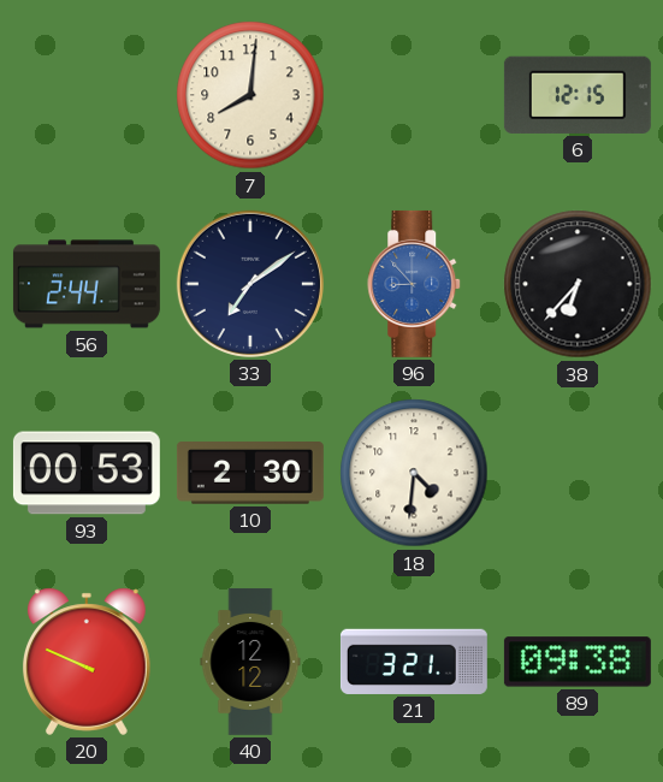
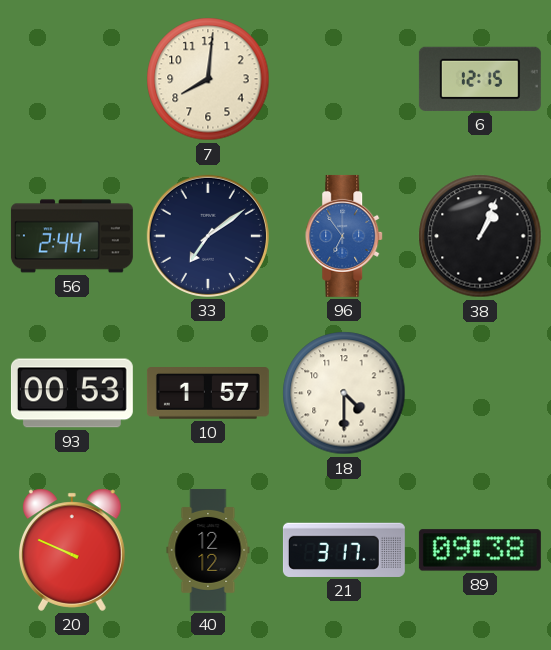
96: 8:53 -> 6:54 (345, 236)
38: 6:37 -> 1:04 (480, 236)
10: 2:30 -> 1:57 (208, 394)
18: 4:31 -> 4:30 (344, 393)
21: 3:21 -> 3:17 (344, 550)
